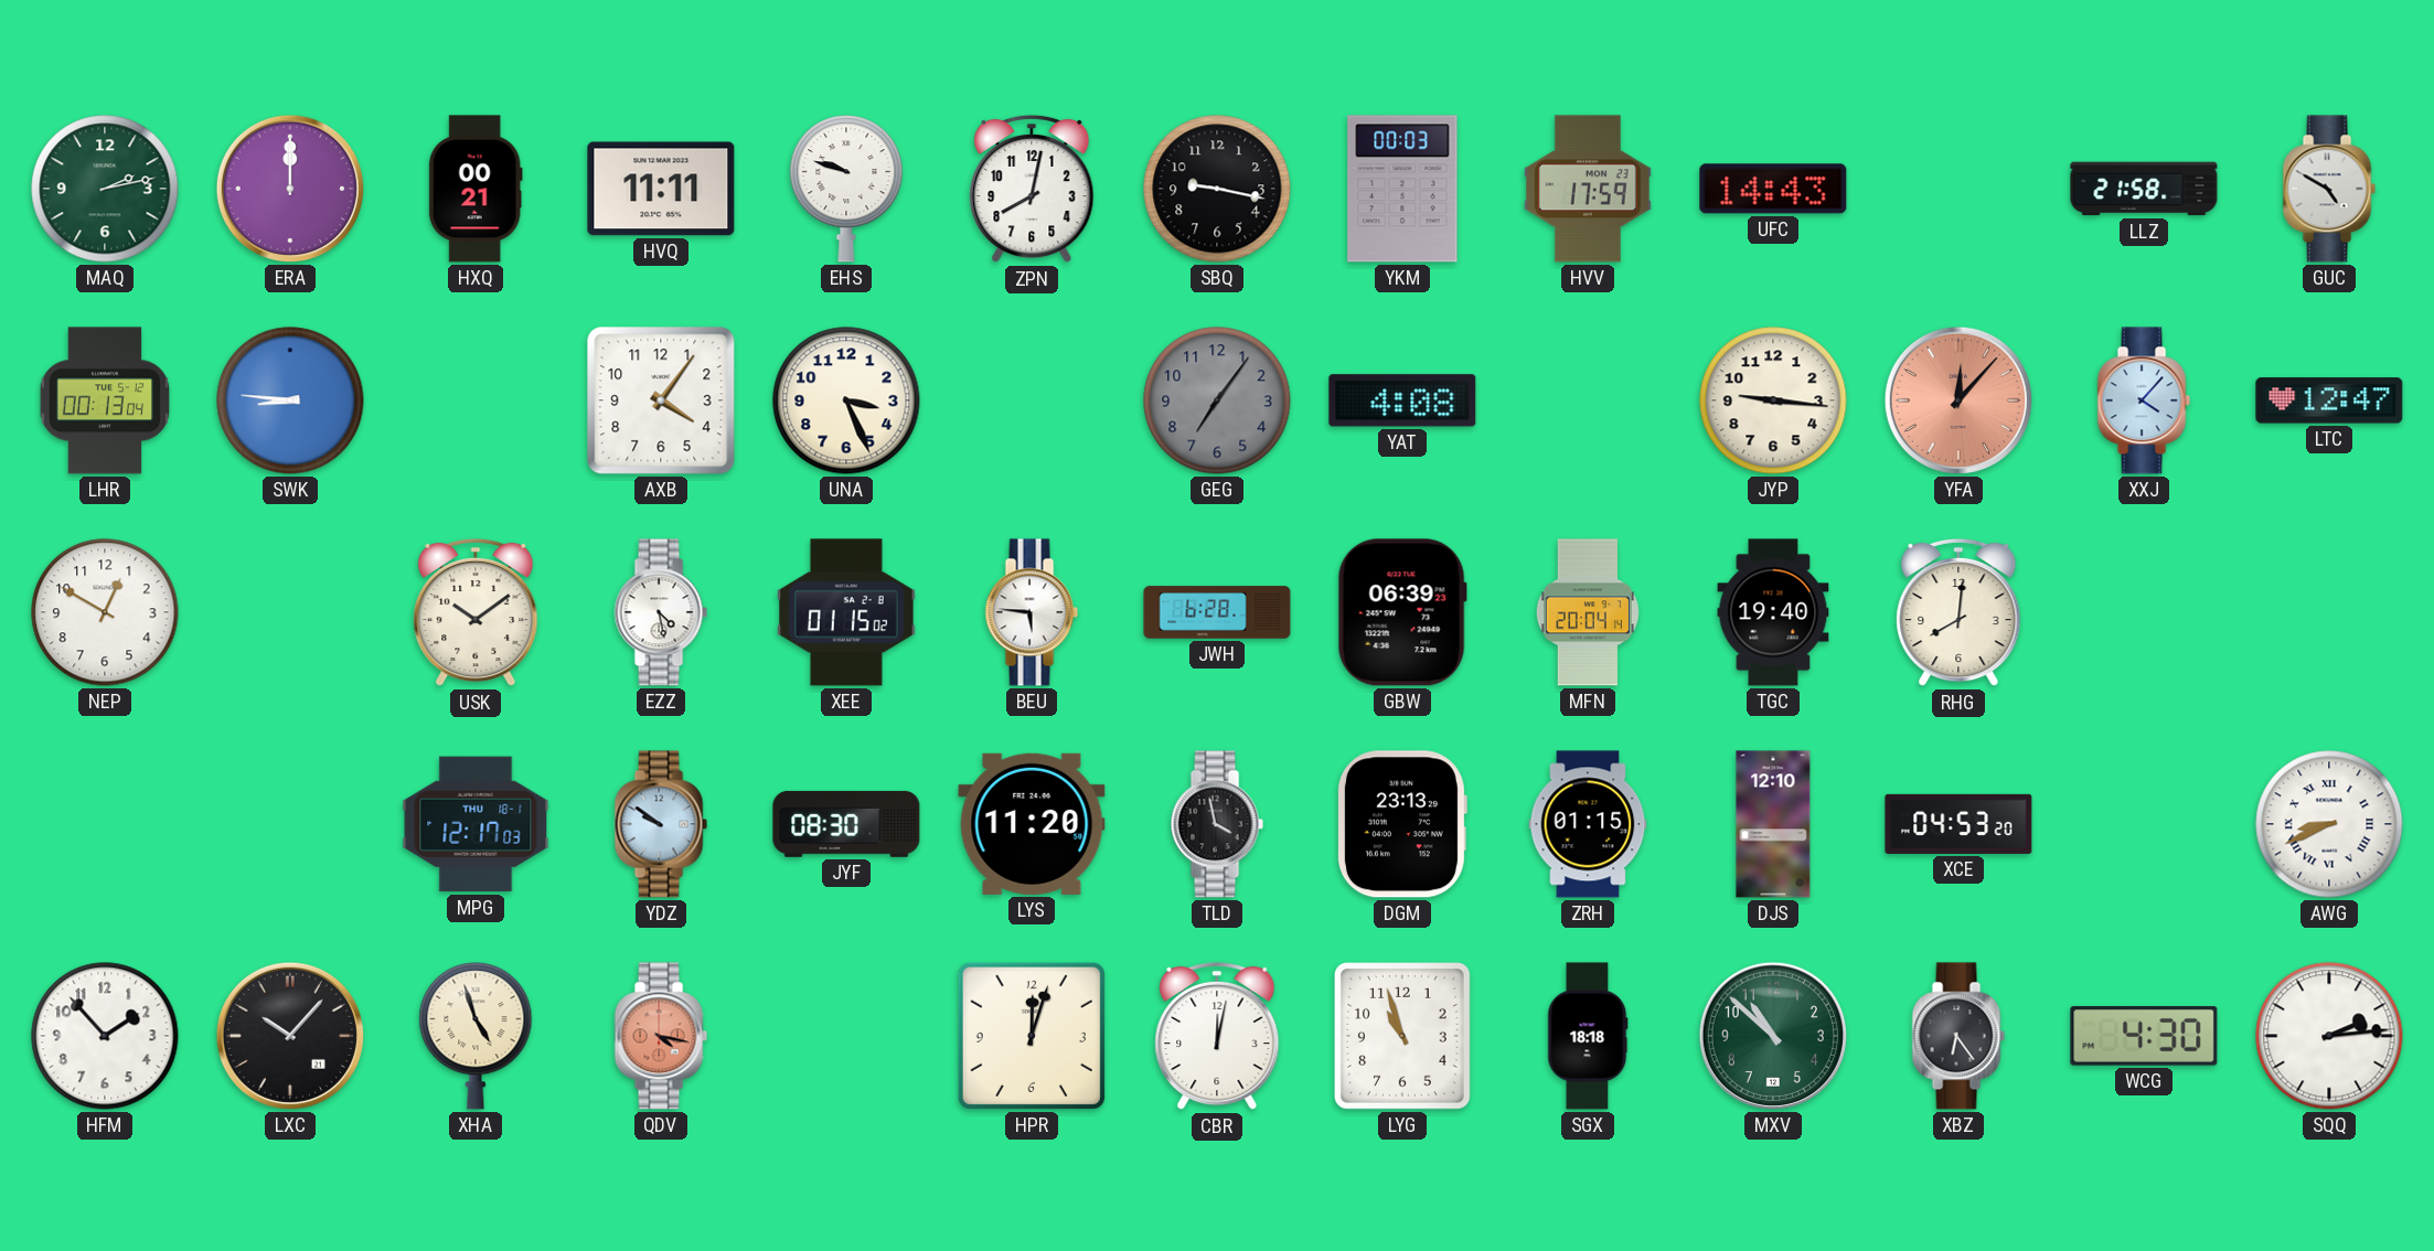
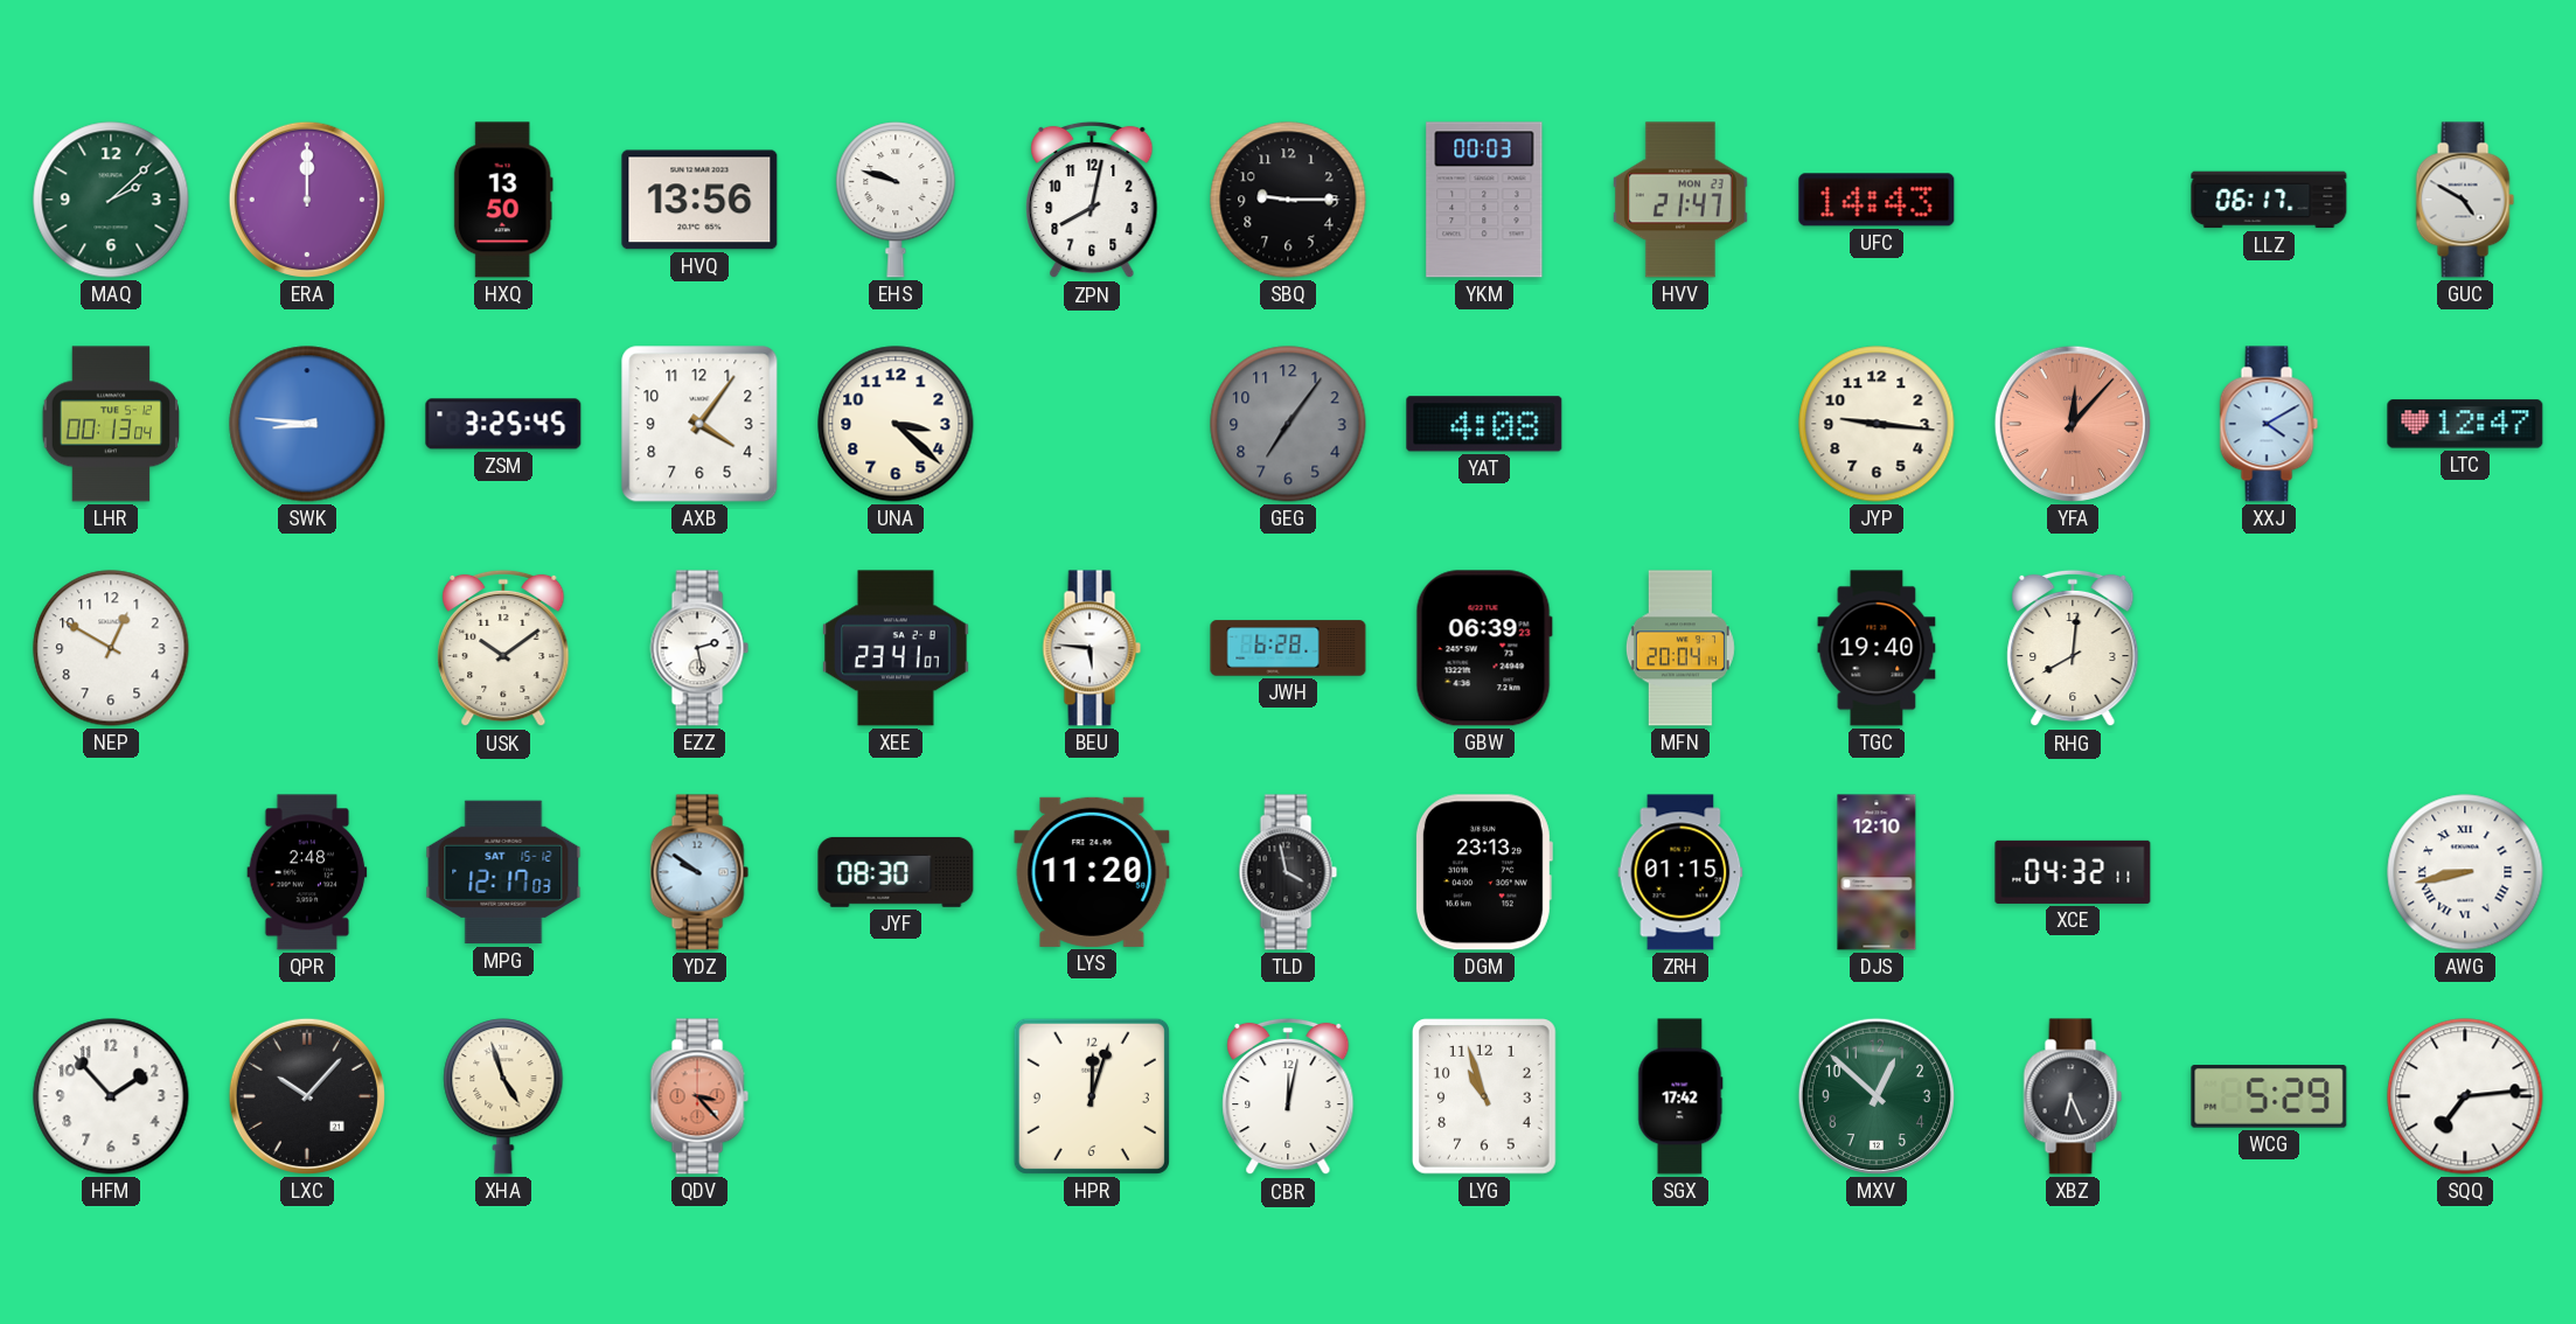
MAQ: 2:13 -> 2:08 (111, 200)
HXQ: 00:21 -> 13:50 (503, 200)
HVQ: 11:11 -> 13:56 (699, 200)
SBQ: 9:17 -> 9:15 (1288, 200)
HVV: 17:59 -> 21:47 (1680, 200)
LLZ: 21:58 -> 06:17 (2269, 200)
ZSM: none -> 3:25 (503, 424)
UNA: 3:26 -> 3:22 (896, 424)
XXJ: 4:07 -> 4:10 (2269, 424)
EZZ: 4:28 -> 2:28 (699, 648)
XEE: 01:15 -> 23:41 (896, 648)
QPR: none -> 2:48 (307, 872)
MPG date: THU 18-1 -> SAT 15-12 (503, 872)
XCE: 04:53 -> 04:32 (2073, 872)
AWG: 8:41 -> 8:43 (2465, 872)
QDV: 4:17 -> 3:23 (699, 1096)
SGX: 18:18 -> 17:42 (1680, 1096)
MXV: 10:52 -> 12:52 (1877, 1096)
XBZ: 6:24 -> 6:26 (2073, 1096)
WCG: 4:30 -> 5:29 (2269, 1096)
SQQ: 2:14 -> 7:14 (2465, 1096)
